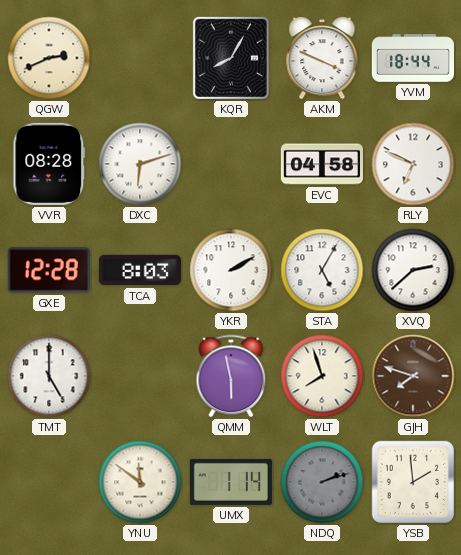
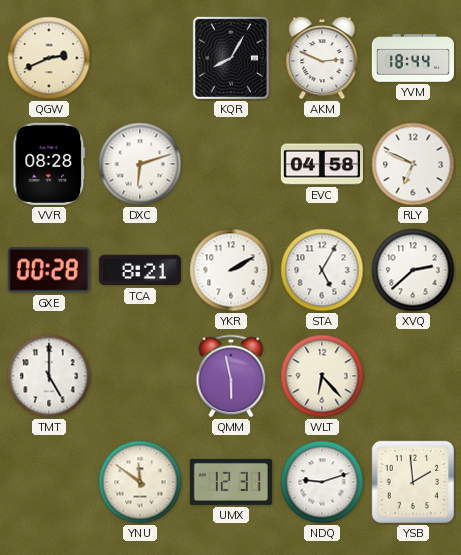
AKM: 3:49 -> 2:49 (322, 58)
GXE: 12:28 -> 00:28 (49, 270)
TCA: 8:03 -> 8:21 (140, 270)
WLT: 7:57 -> 6:23 (322, 376)
GJH: 7:48 -> none (413, 376)
UMX: 1:14 -> 12:31 (231, 482)
NDQ: 2:12 -> 9:12 (322, 482)
NDQ dial: grey -> white (322, 482)
